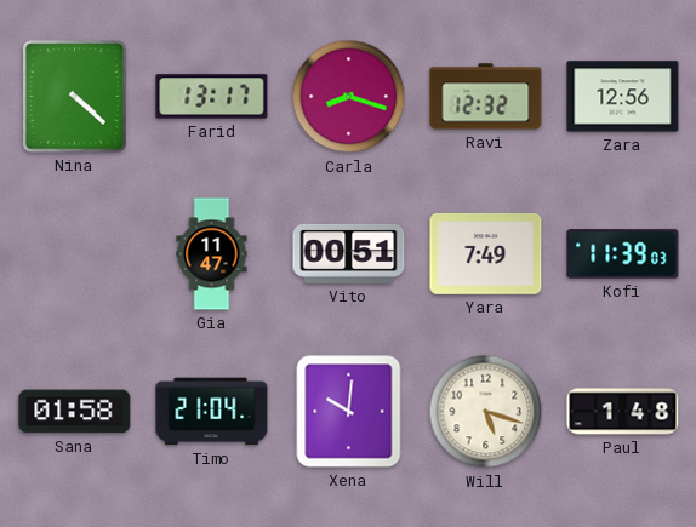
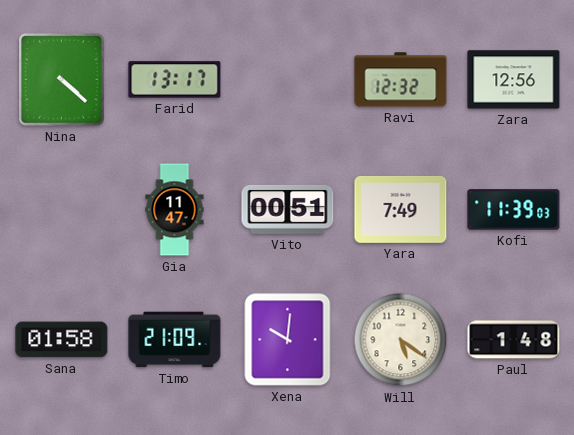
Carla: 8:18 -> none (349, 97)
Timo: 21:04 -> 21:09 (175, 340)
Will: 5:18 -> 5:21 (401, 340)
